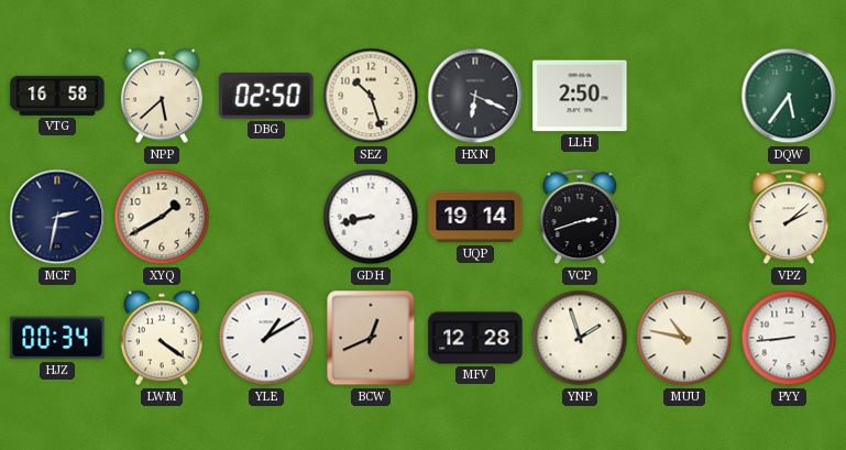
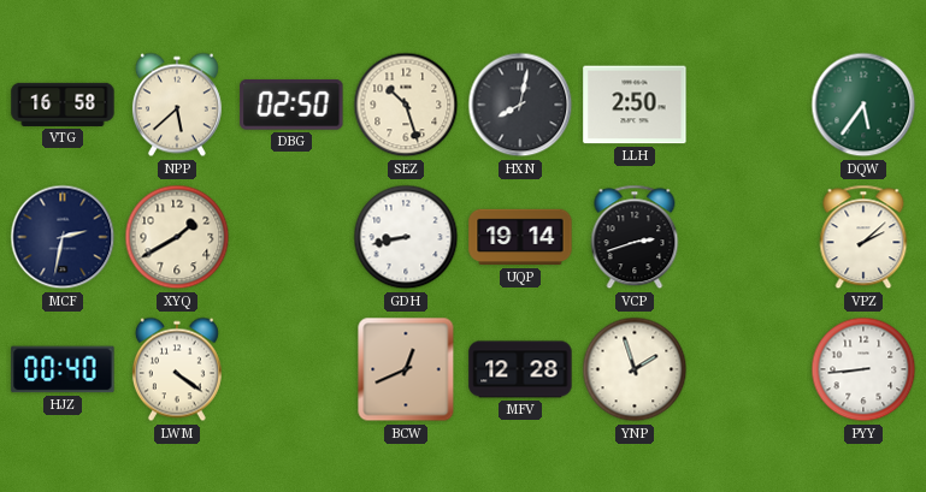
HXN: 6:19 -> 8:02 (520, 105)
HJZ: 00:34 -> 00:40 (63, 369)
YLE: 1:10 -> none (266, 338)
MUU: 10:47 -> none (684, 338)
